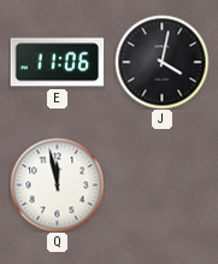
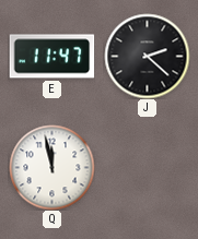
E: 11:06 -> 11:47 (51, 57)
J: 4:02 -> 2:22 (147, 56)
